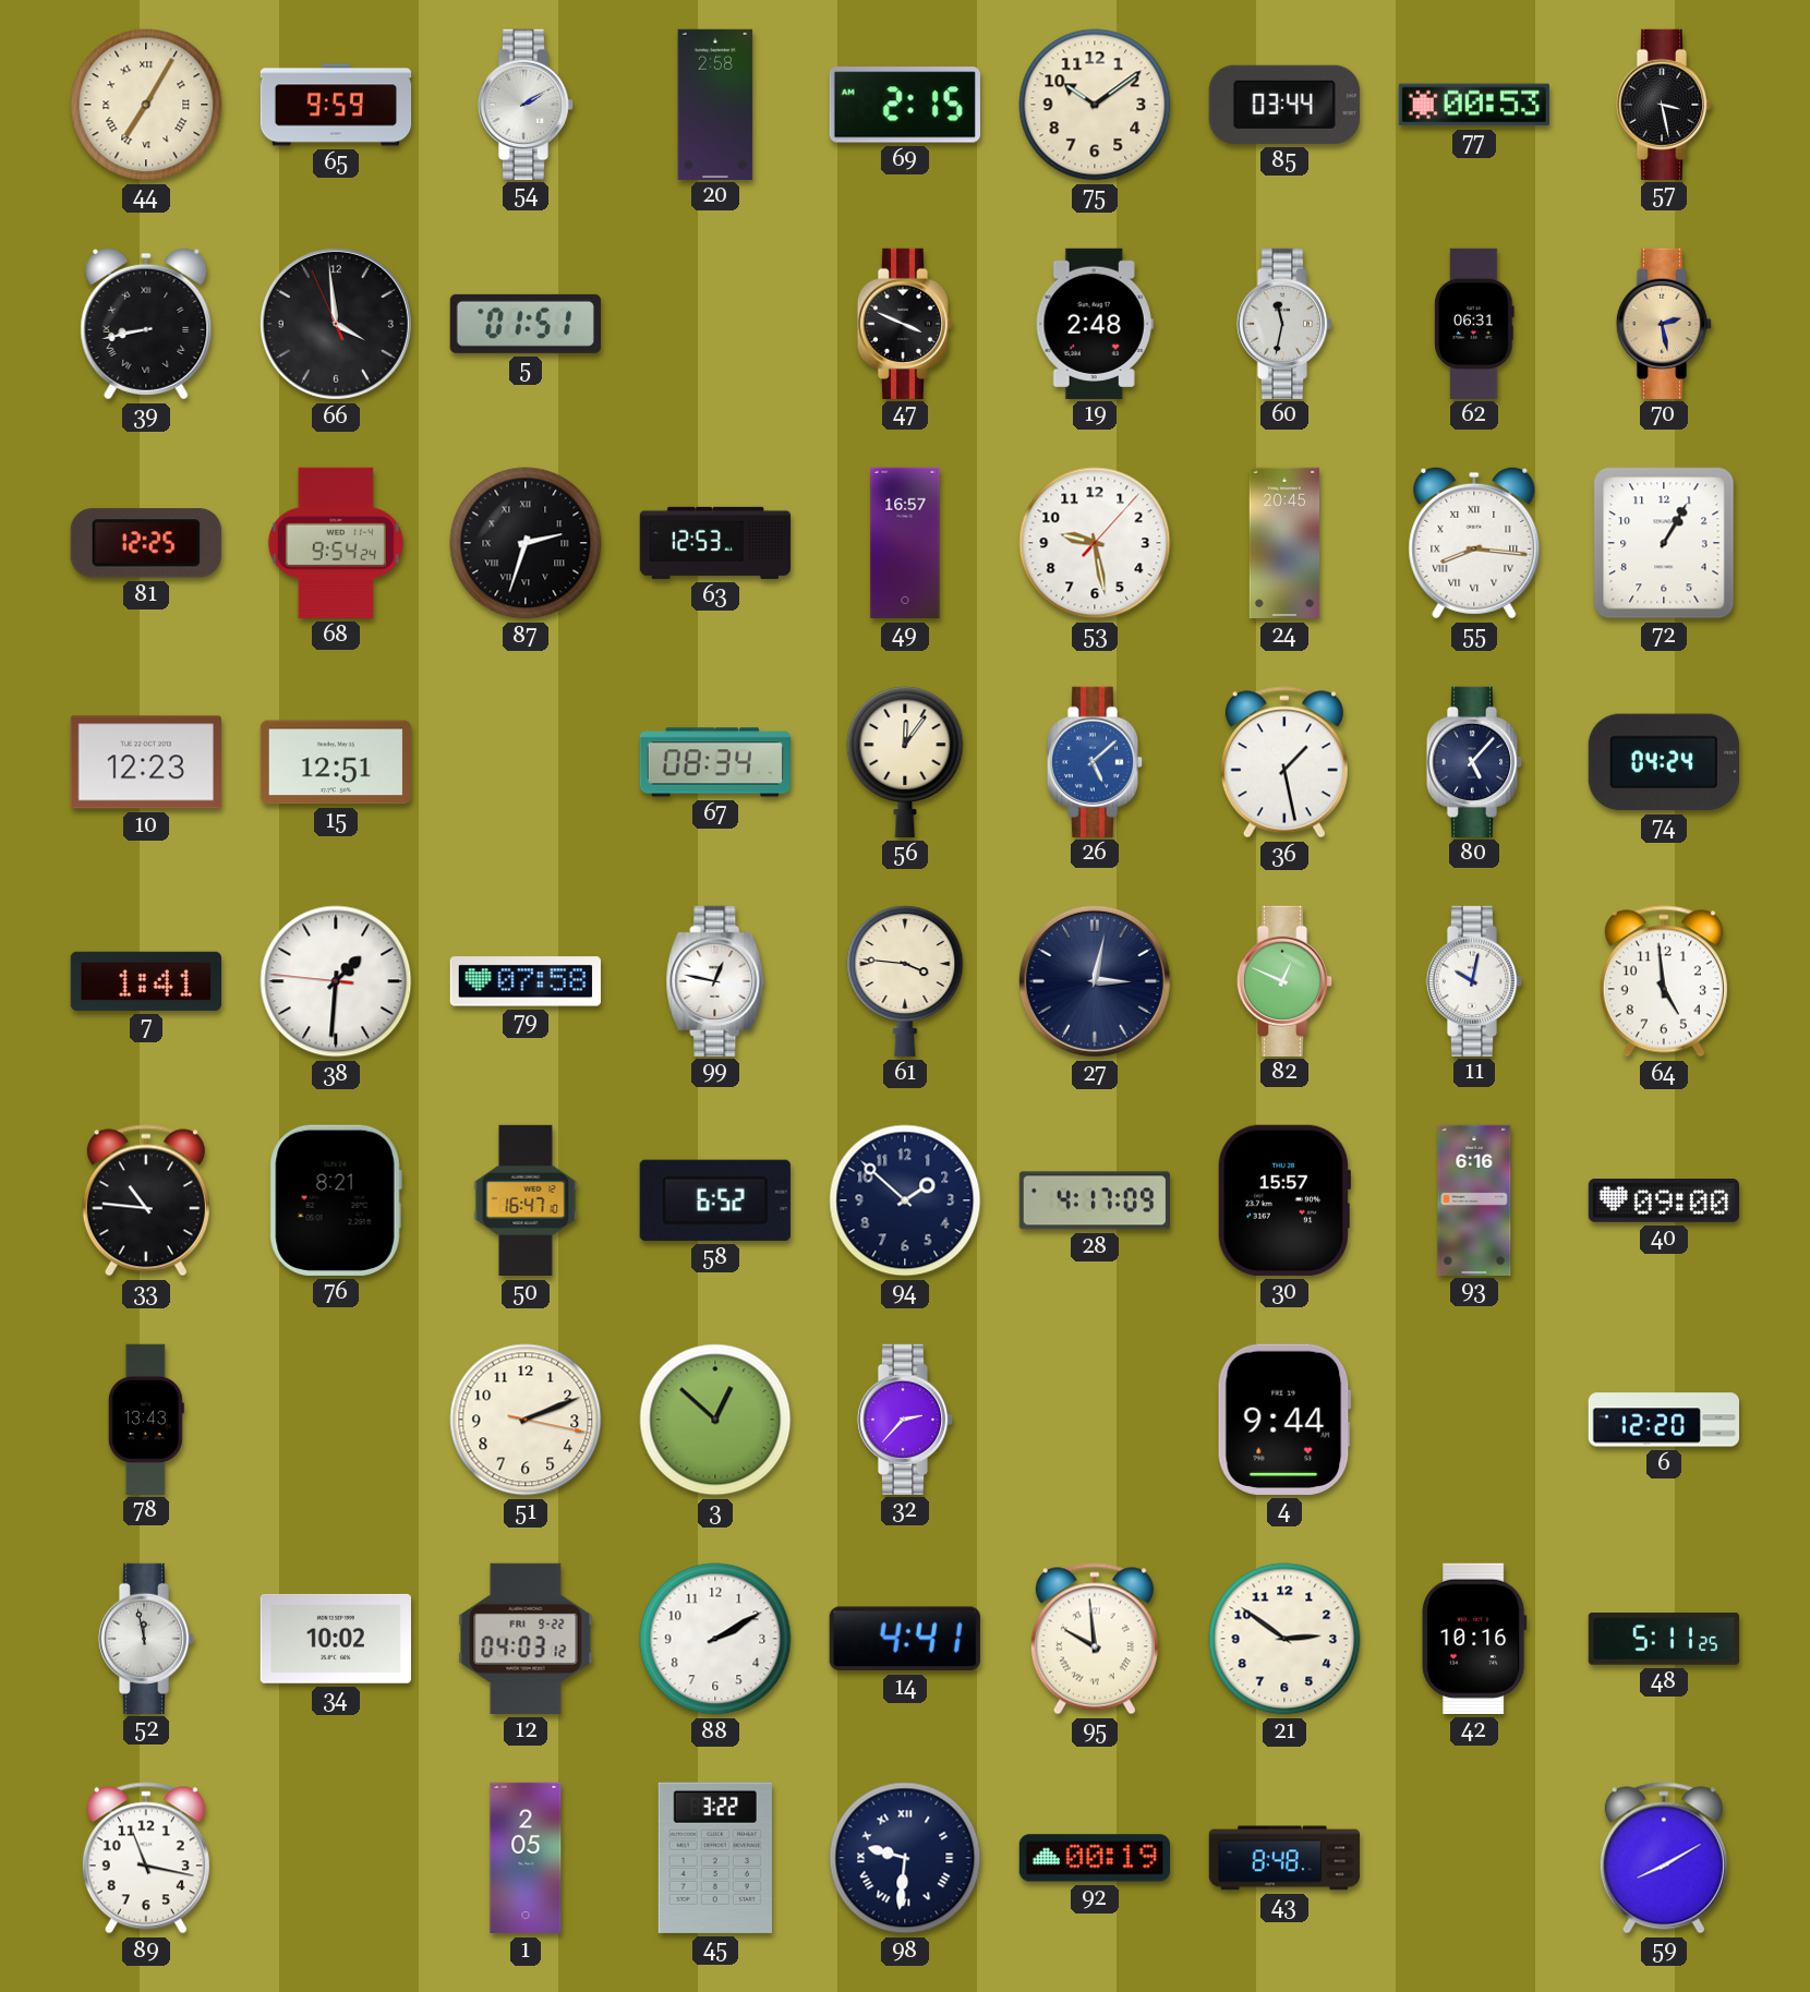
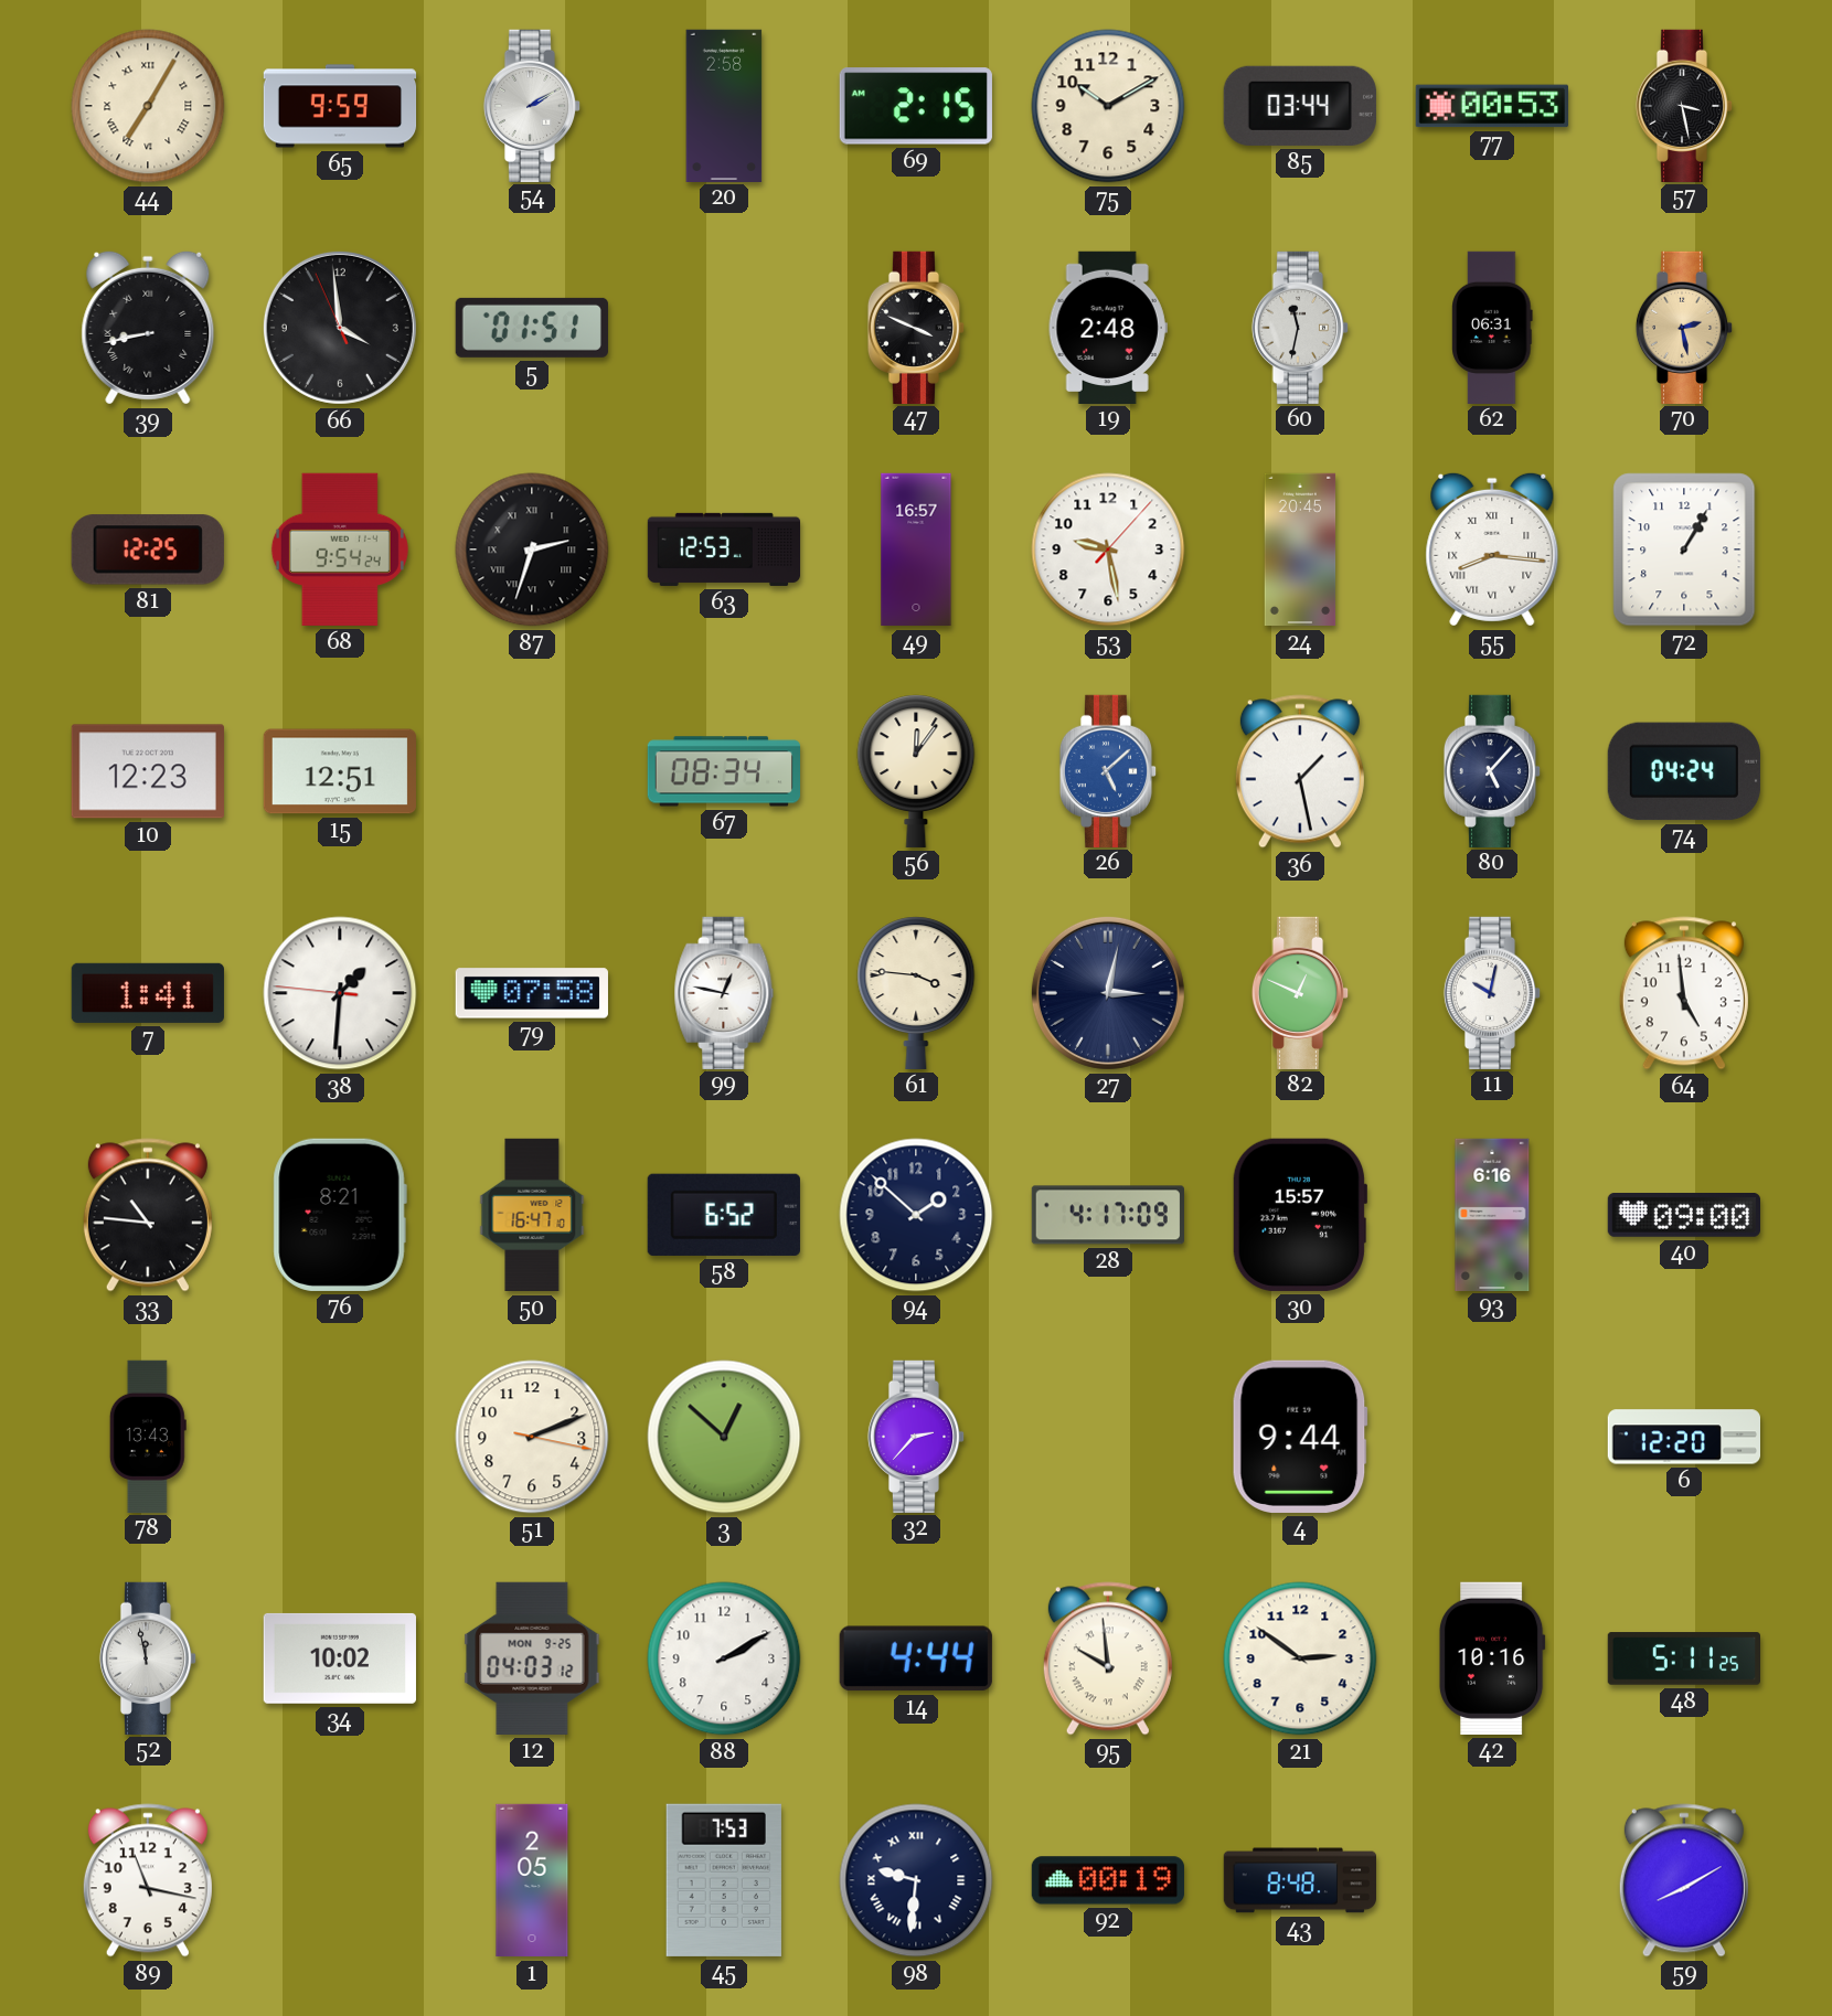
75: 10:09 -> 10:10 (1108, 106)
12 date: FRI 9-22 -> MON 9-25 (532, 1658)
14: 4:41 -> 4:44 (916, 1658)
45: 3:22 -> 7:53 (724, 1880)
